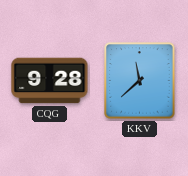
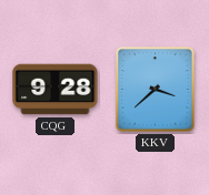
KKV: 11:38 -> 3:38 (156, 90)
